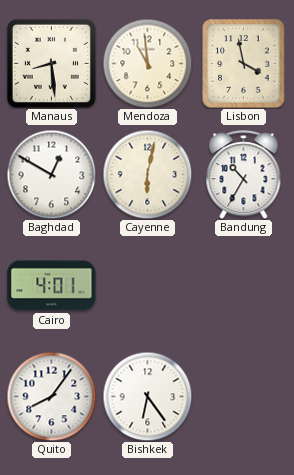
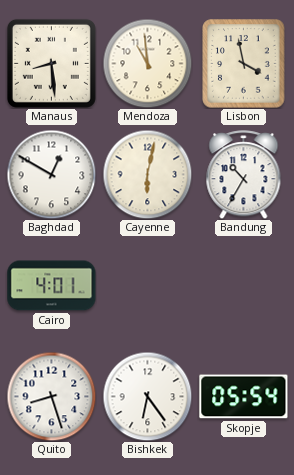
Quito: 8:06 -> 8:27 (51, 396)
Skopje: none -> 05:54 (244, 397)
